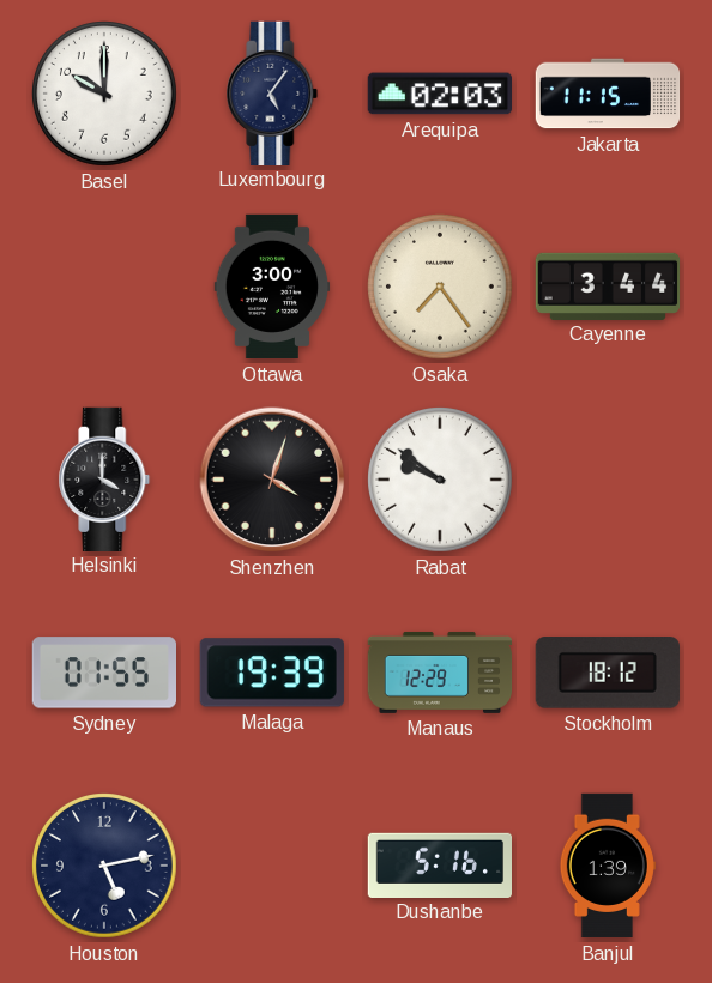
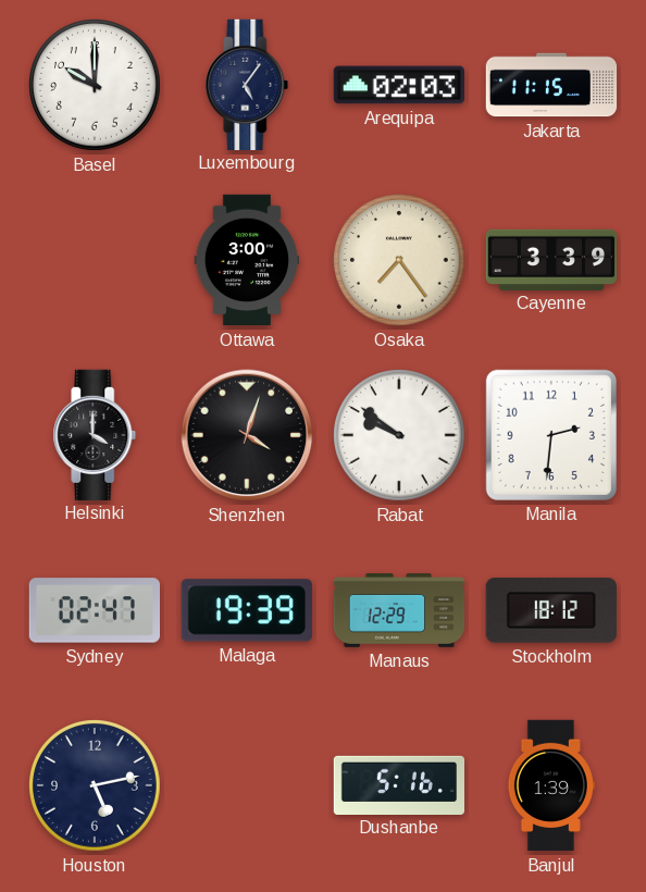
Cayenne: 3:44 -> 3:39 (551, 259)
Manila: none -> 2:31 (551, 435)
Sydney: 01:55 -> 02:47 (94, 610)
